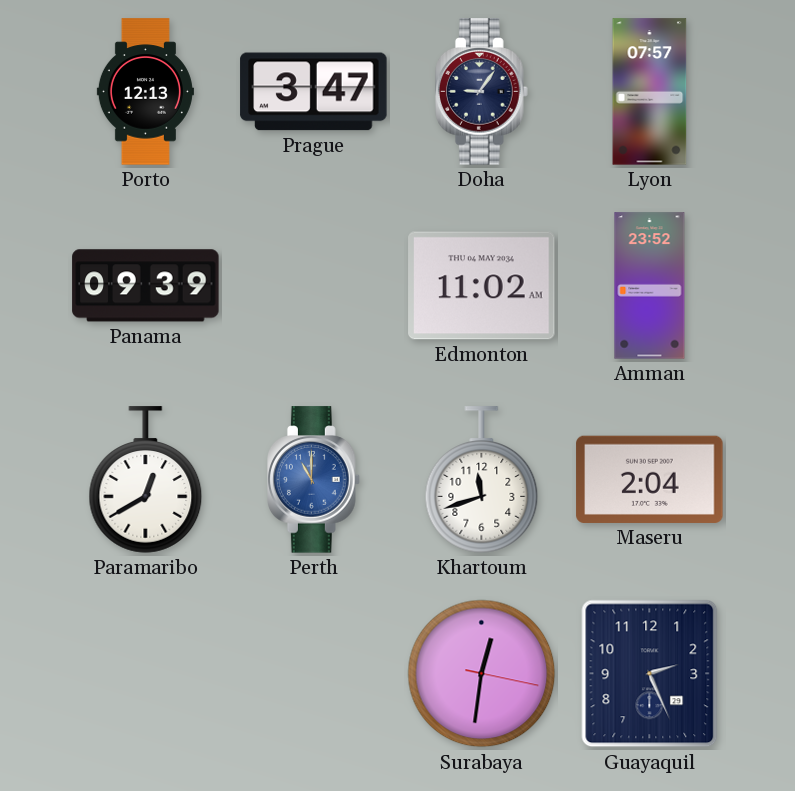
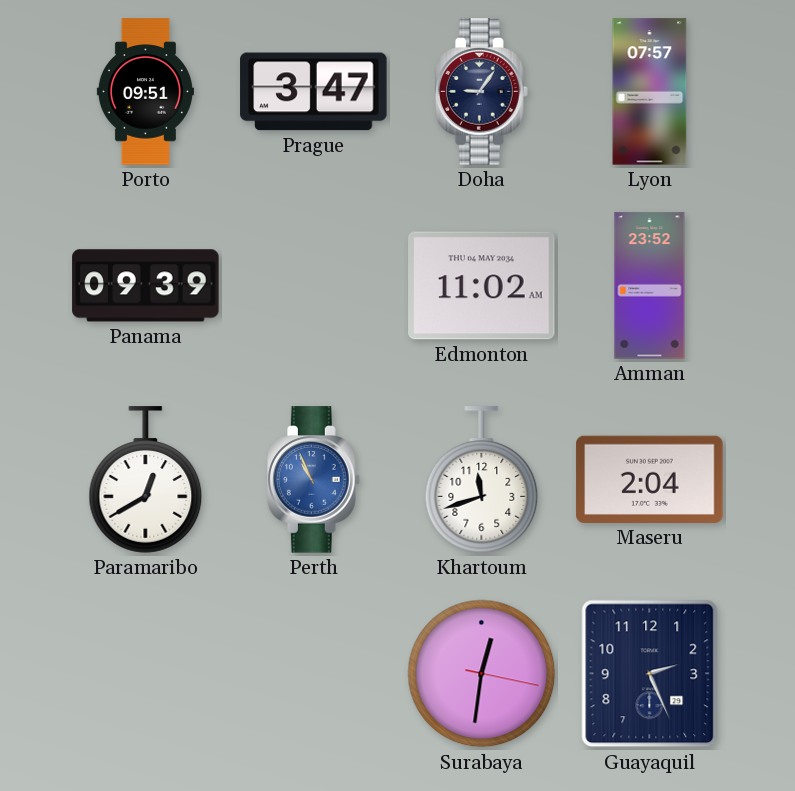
Porto: 12:13 -> 09:51 (145, 92)
Perth: 11:00 -> 10:56 (314, 480)
